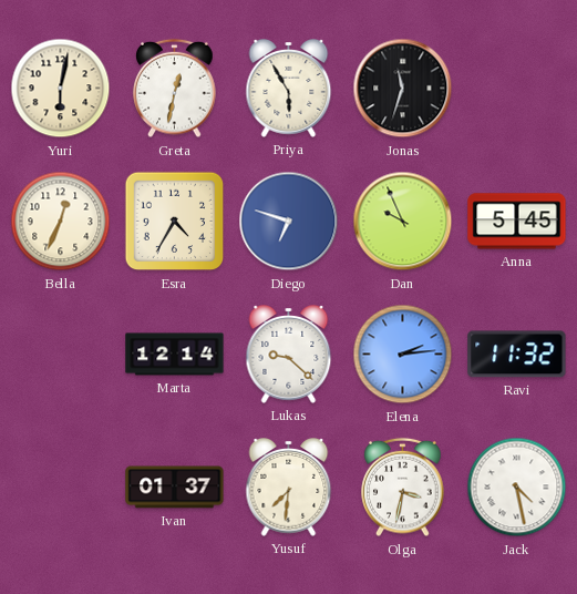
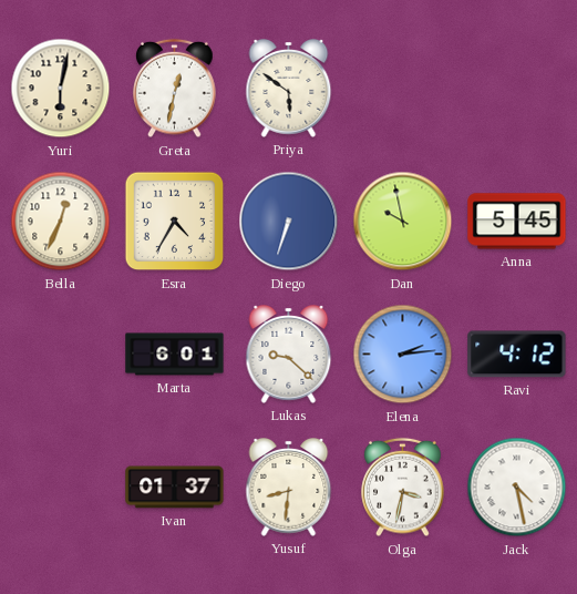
Priya: 5:55 -> 5:51 (289, 89)
Jonas: 11:33 -> none (403, 89)
Diego: 6:48 -> 6:33 (289, 222)
Dan: 9:56 -> 9:58 (403, 222)
Marta: 12:14 -> 6:01 (175, 355)
Ravi: 11:32 -> 4:12 (517, 355)
Yusuf: 7:31 -> 8:31 (289, 488)
